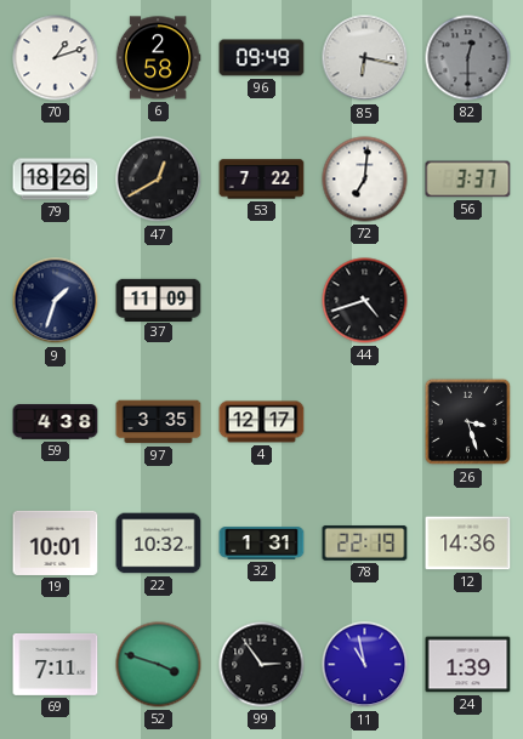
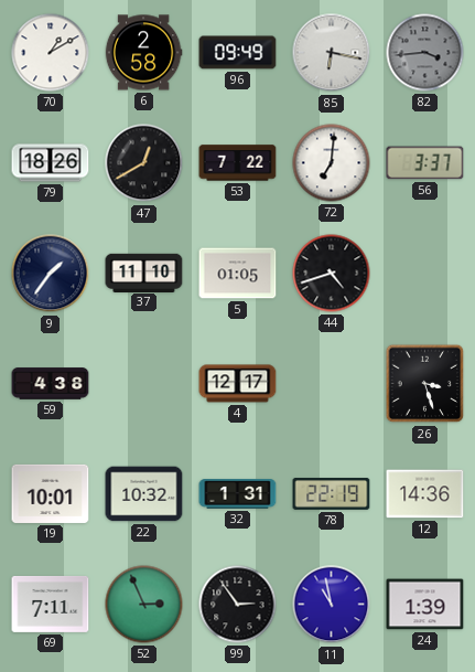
70: 1:12 -> 1:10 (51, 53)
82: 12:30 -> 3:44 (425, 53)
9: 1:33 -> 1:36 (51, 274)
37: 11:09 -> 11:10 (144, 273)
5: none -> 01:05 (238, 274)
97: 3:35 -> none (159, 422)
52: 3:48 -> 2:56 (144, 605)
